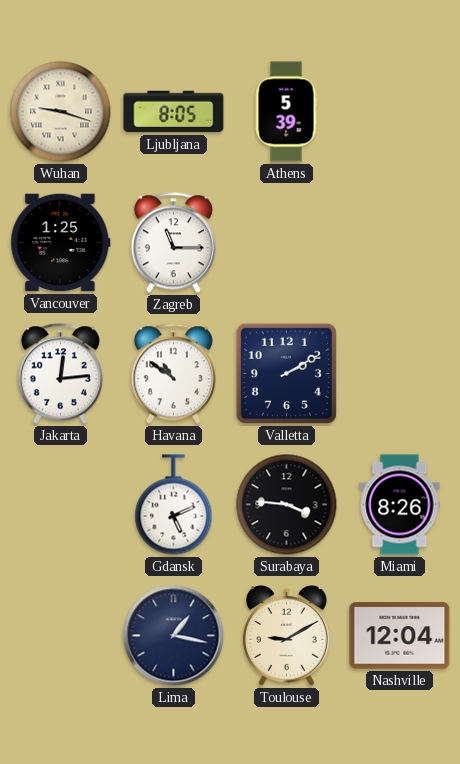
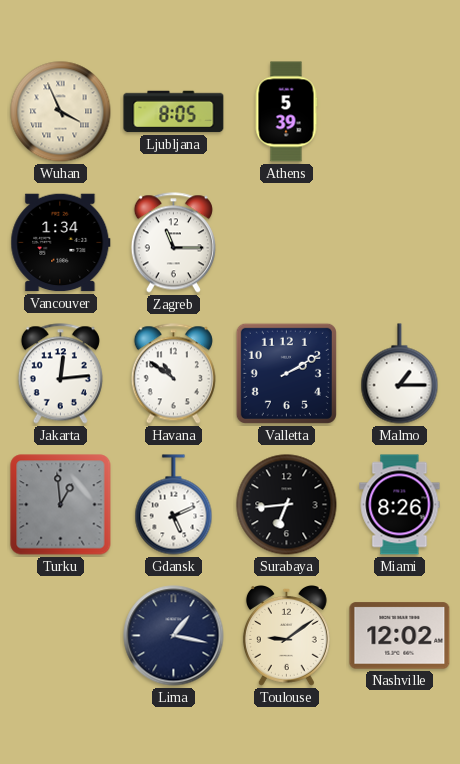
Wuhan: 9:18 -> 3:56 (61, 112)
Vancouver: 1:25 -> 1:34 (61, 243)
Malmo: none -> 1:15 (400, 374)
Turku: none -> 12:59 (61, 505)
Surabaya: 3:46 -> 6:44 (287, 505)
Toulouse: 9:10 -> 9:09 (286, 636)
Nashville: 12:04 -> 12:02 (400, 636)
